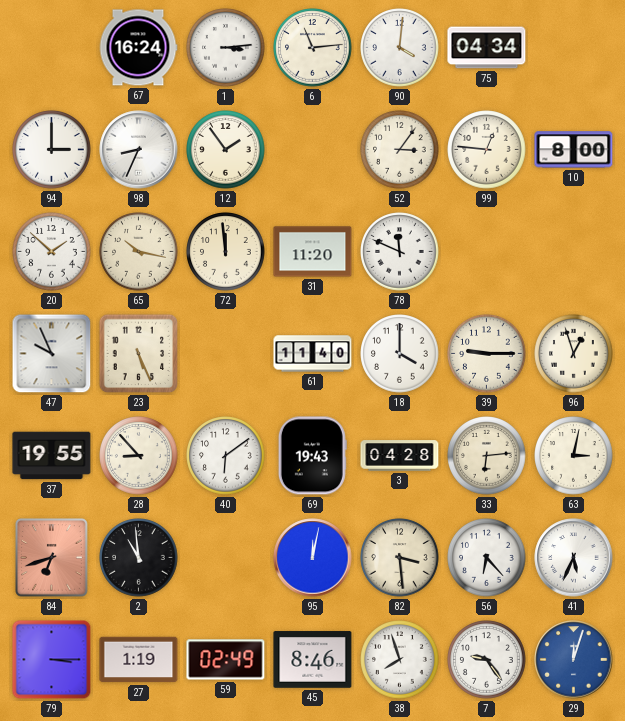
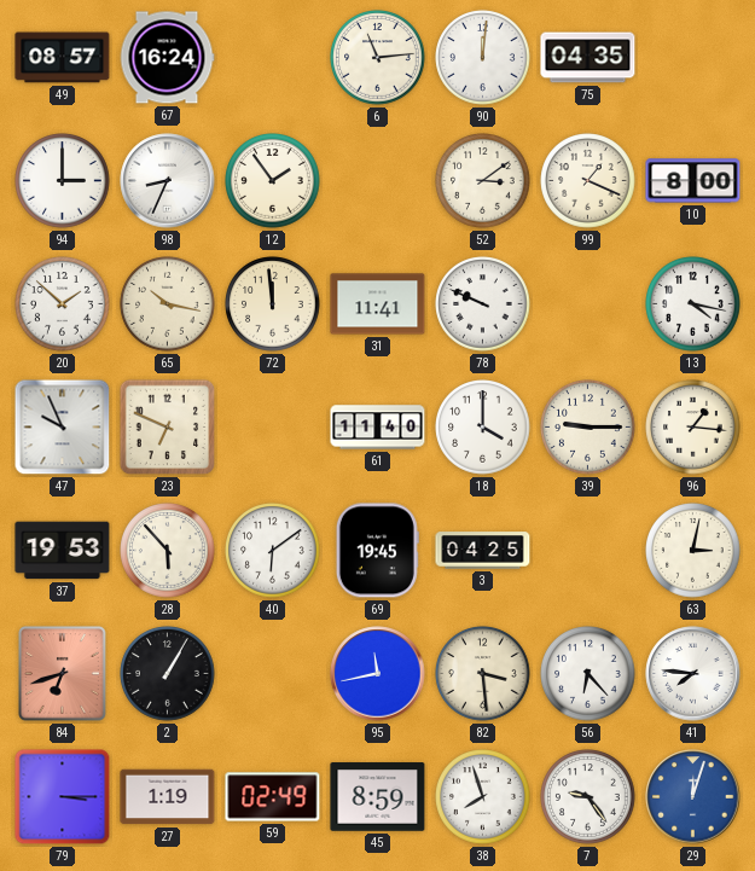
49: none -> 08:57 (63, 58)
1: 3:14 -> none (226, 48)
90: 4:01 -> 12:01 (483, 58)
75: 04:34 -> 04:35 (588, 58)
52: 3:06 -> 3:09 (483, 181)
99: 12:46 -> 1:19 (588, 181)
31: 11:20 -> 11:41 (378, 304)
78: 11:49 -> 9:49 (483, 304)
13: none -> 4:17 (693, 304)
23: 5:26 -> 6:49 (168, 428)
96: 12:57 -> 1:16 (693, 428)
37: 19:55 -> 19:53 (63, 551)
28: 8:53 -> 5:53 (168, 551)
69: 19:43 -> 19:45 (377, 551)
3: 04:28 -> 04:25 (483, 551)
33: 6:14 -> none (487, 456)
2: 10:59 -> 1:05 (168, 674)
95: 12:02 -> 11:43 (378, 674)
41: 5:34 -> 7:46 (693, 674)
45: 8:46 -> 8:59 (378, 797)
